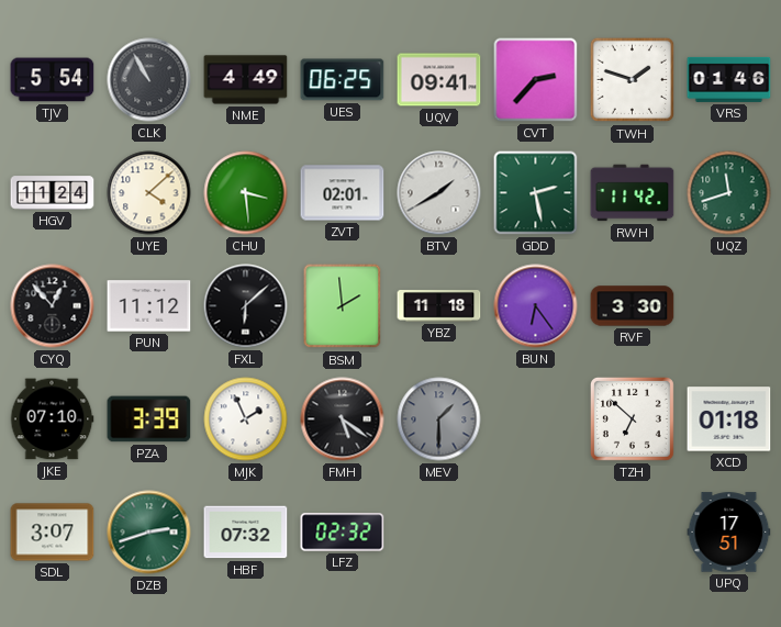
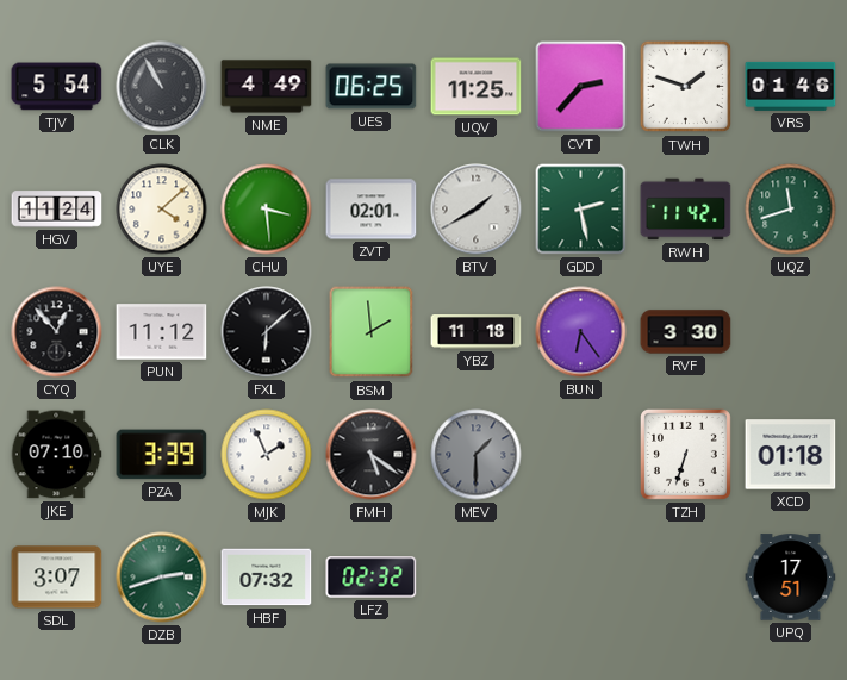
UQV: 09:41 -> 11:25 (477, 87)
TZH: 6:52 -> 6:33 (685, 454)
